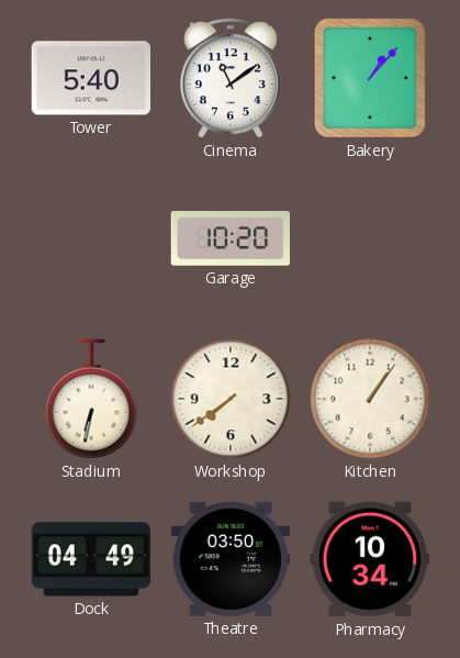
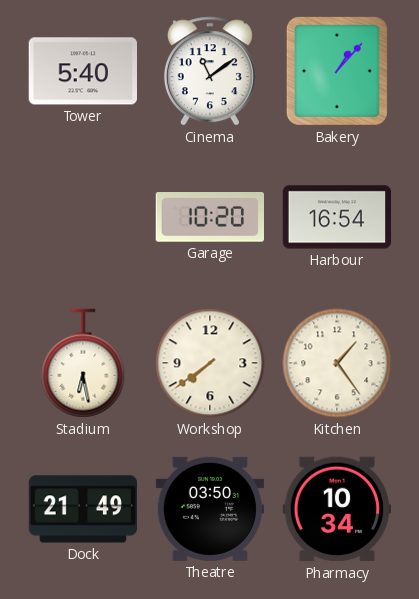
Harbour: none -> 16:54 (336, 217)
Stadium: 6:32 -> 6:28 (83, 363)
Kitchen: 1:06 -> 1:24 (337, 363)
Dock: 04:49 -> 21:49 (83, 509)
